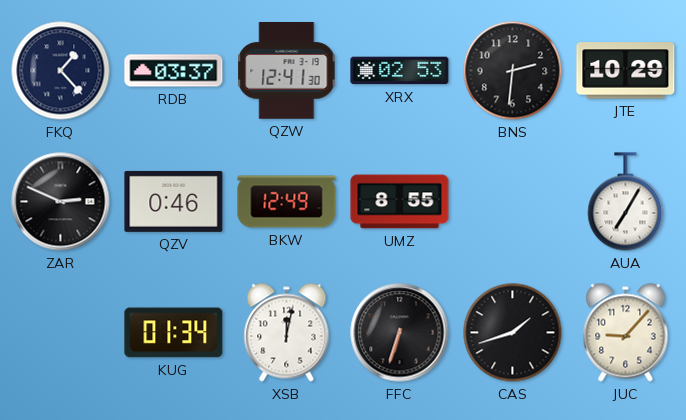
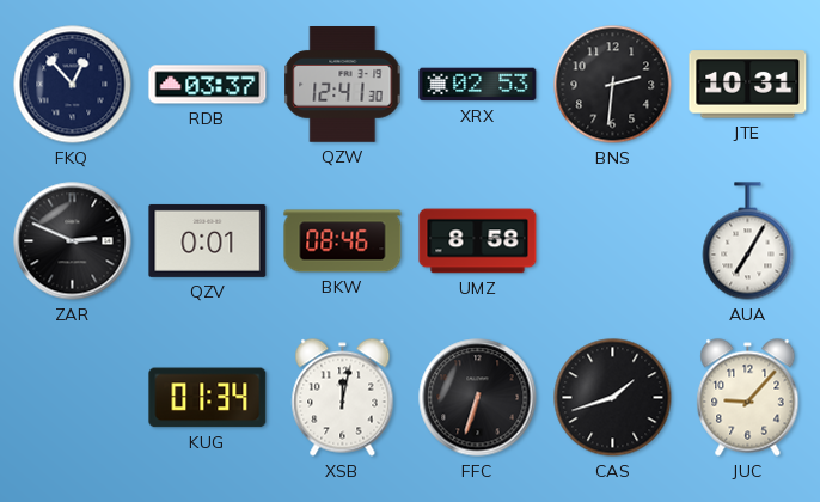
FKQ: 1:23 -> 12:53 (73, 85)
JTE: 10:29 -> 10:31 (748, 85)
QZV: 0:46 -> 0:01 (208, 240)
BKW: 12:49 -> 08:46 (343, 241)
UMZ: 8:55 -> 8:58 (478, 241)
